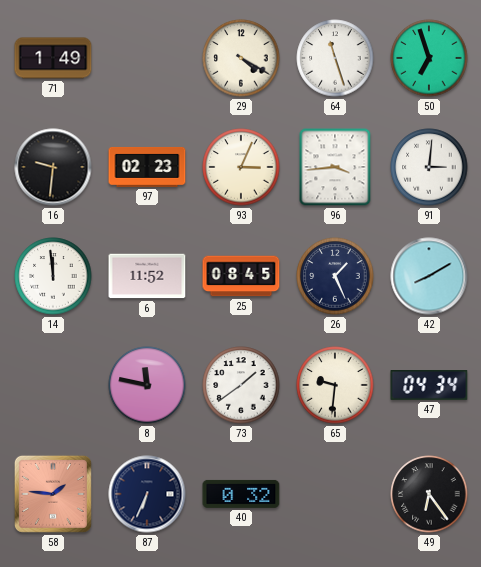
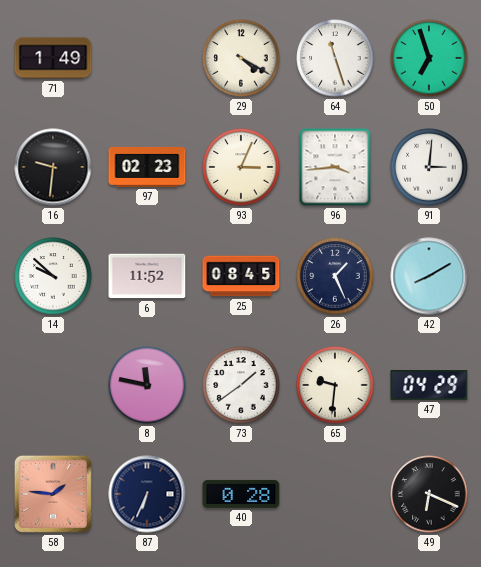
14: 11:59 -> 9:52 (53, 276)
47: 04:34 -> 04:29 (429, 386)
40: 0:32 -> 0:28 (241, 494)
49: 6:24 -> 6:19 (429, 494)
